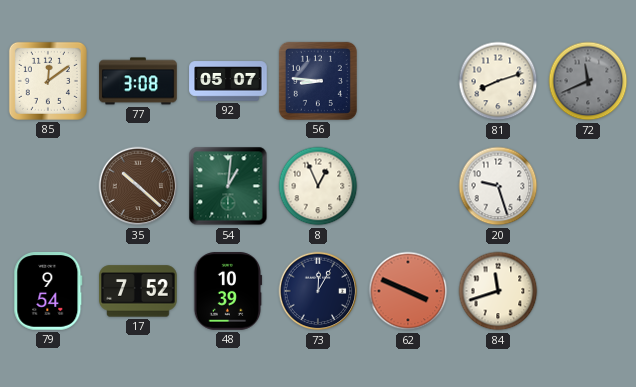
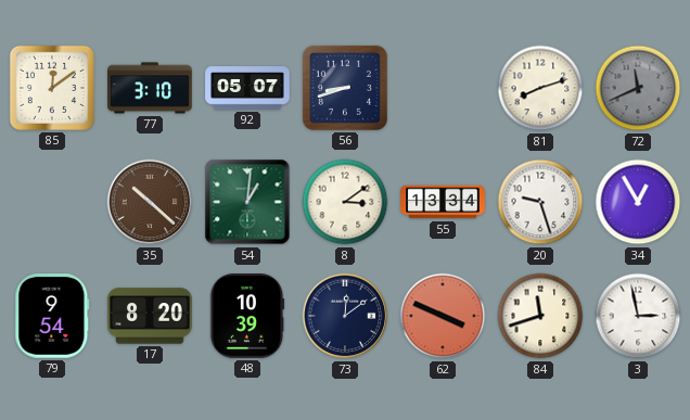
77: 3:08 -> 3:10 (150, 88)
56: 8:46 -> 8:42 (345, 88)
8: 12:56 -> 3:09 (345, 202)
55: none -> 13:34 (443, 202)
34: none -> 12:55 (638, 202)
17: 7:52 -> 8:20 (150, 316)
73: 12:05 -> 12:09 (345, 316)
3: none -> 2:58 (638, 316)
